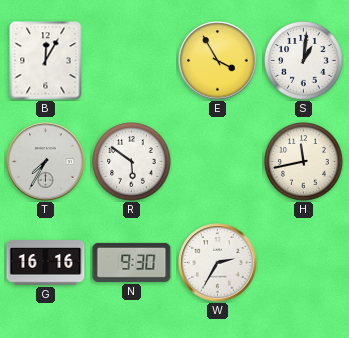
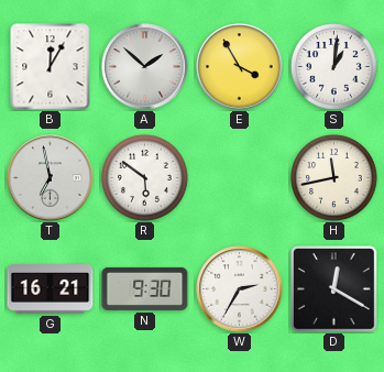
A: none -> 1:52 (145, 67)
T: 7:35 -> 6:58 (51, 178)
G: 16:16 -> 16:21 (51, 289)
D: none -> 12:20 (334, 289)
